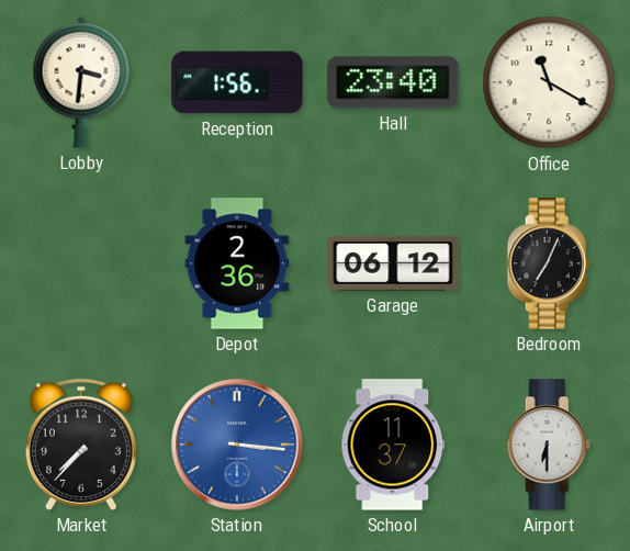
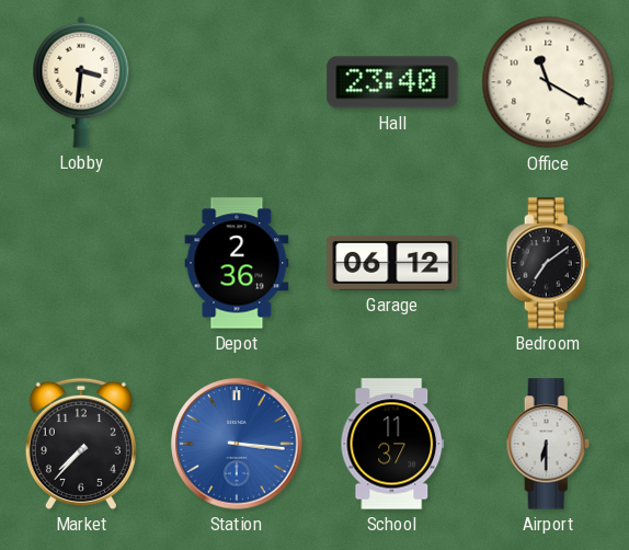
Reception: 1:56 -> none (237, 82)
Bedroom: 7:04 -> 7:09 (548, 263)
